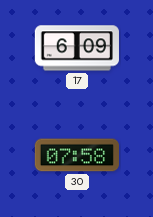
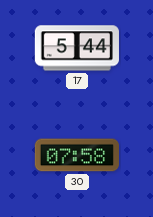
17: 6:09 -> 5:44 (77, 48)
